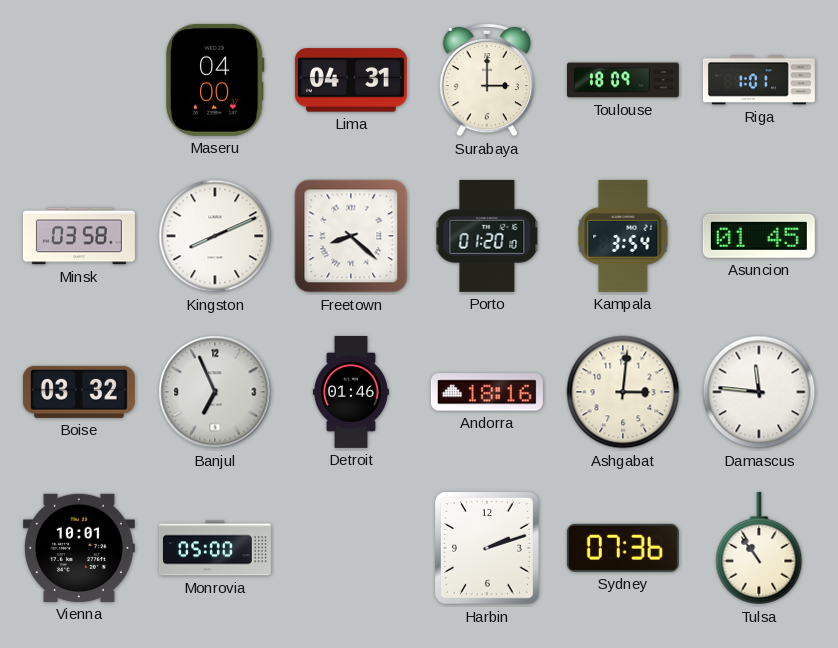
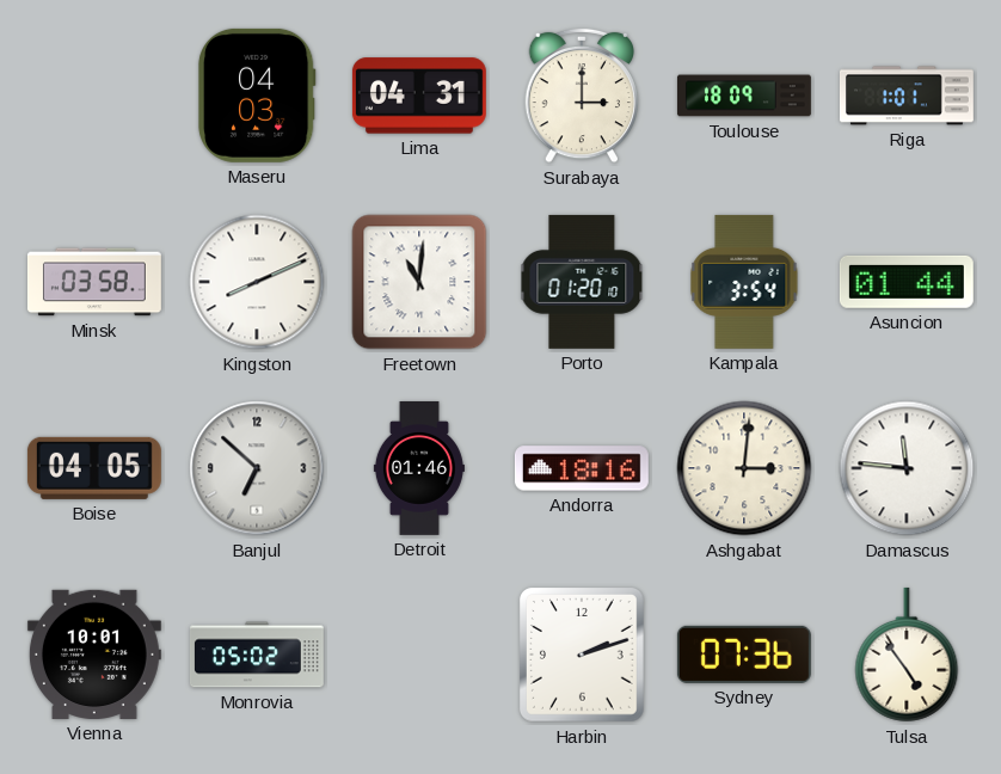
Maseru: 04:00 -> 04:03 (257, 96)
Freetown: 8:22 -> 11:01 (419, 282)
Asuncion: 01:45 -> 01:44 (907, 282)
Boise: 03:32 -> 04:05 (94, 468)
Banjul: 6:56 -> 6:52 (257, 468)
Monrovia: 05:00 -> 05:02 (257, 655)
Tulsa: 10:54 -> 4:54 (907, 655)
